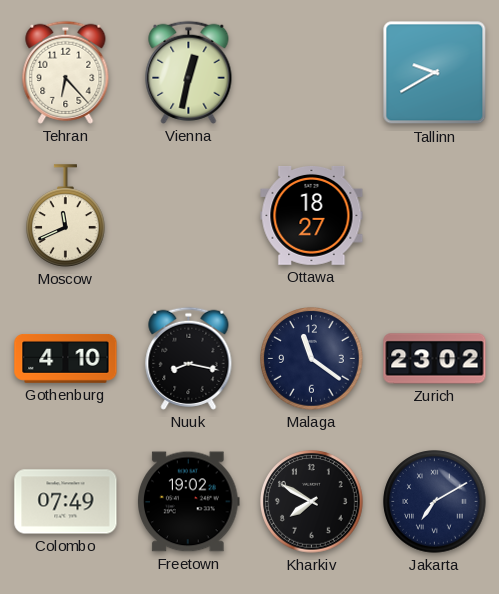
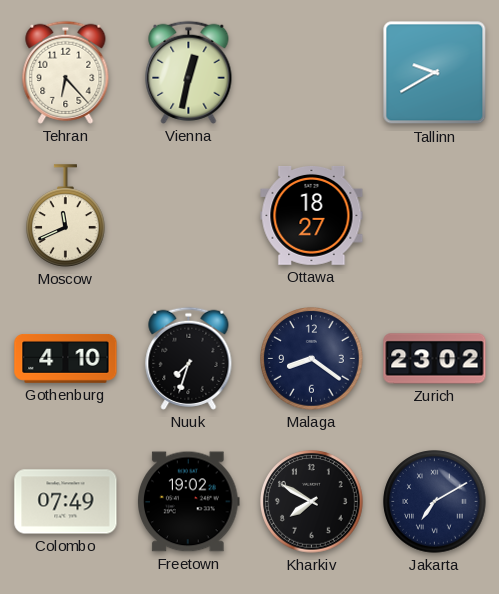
Nuuk: 8:17 -> 7:33 (189, 358)
Malaga: 11:21 -> 8:21 (312, 359)
